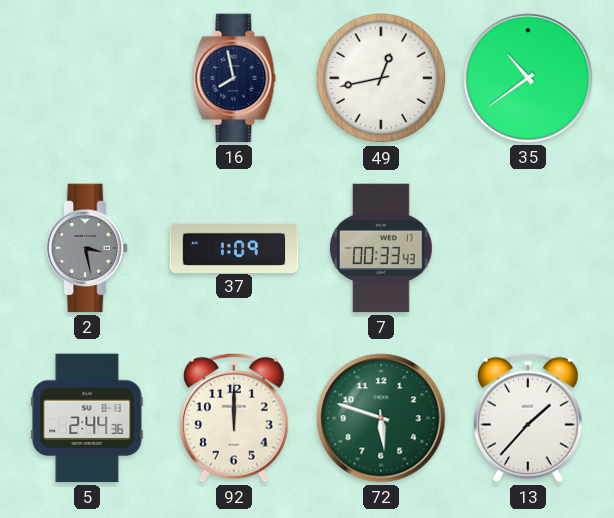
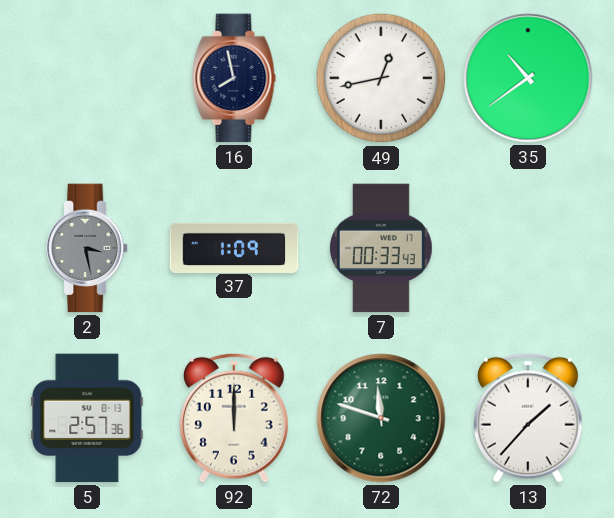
5: 2:44 -> 2:57 (87, 418)
72: 5:48 -> 11:48 (381, 418)
